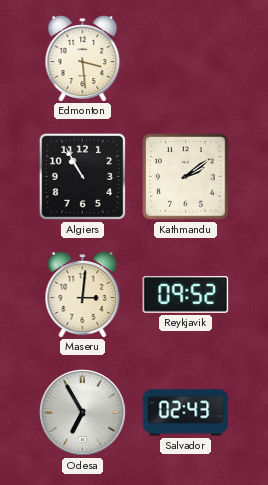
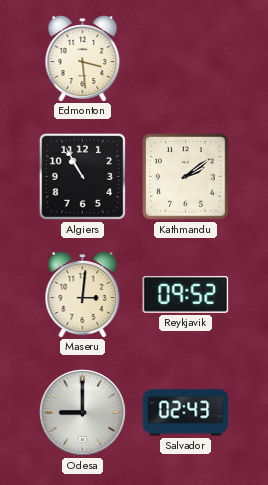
Odesa: 6:55 -> 9:00 (83, 413)
